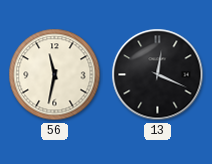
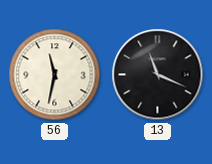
13: 12:19 -> 11:19 (158, 75)
